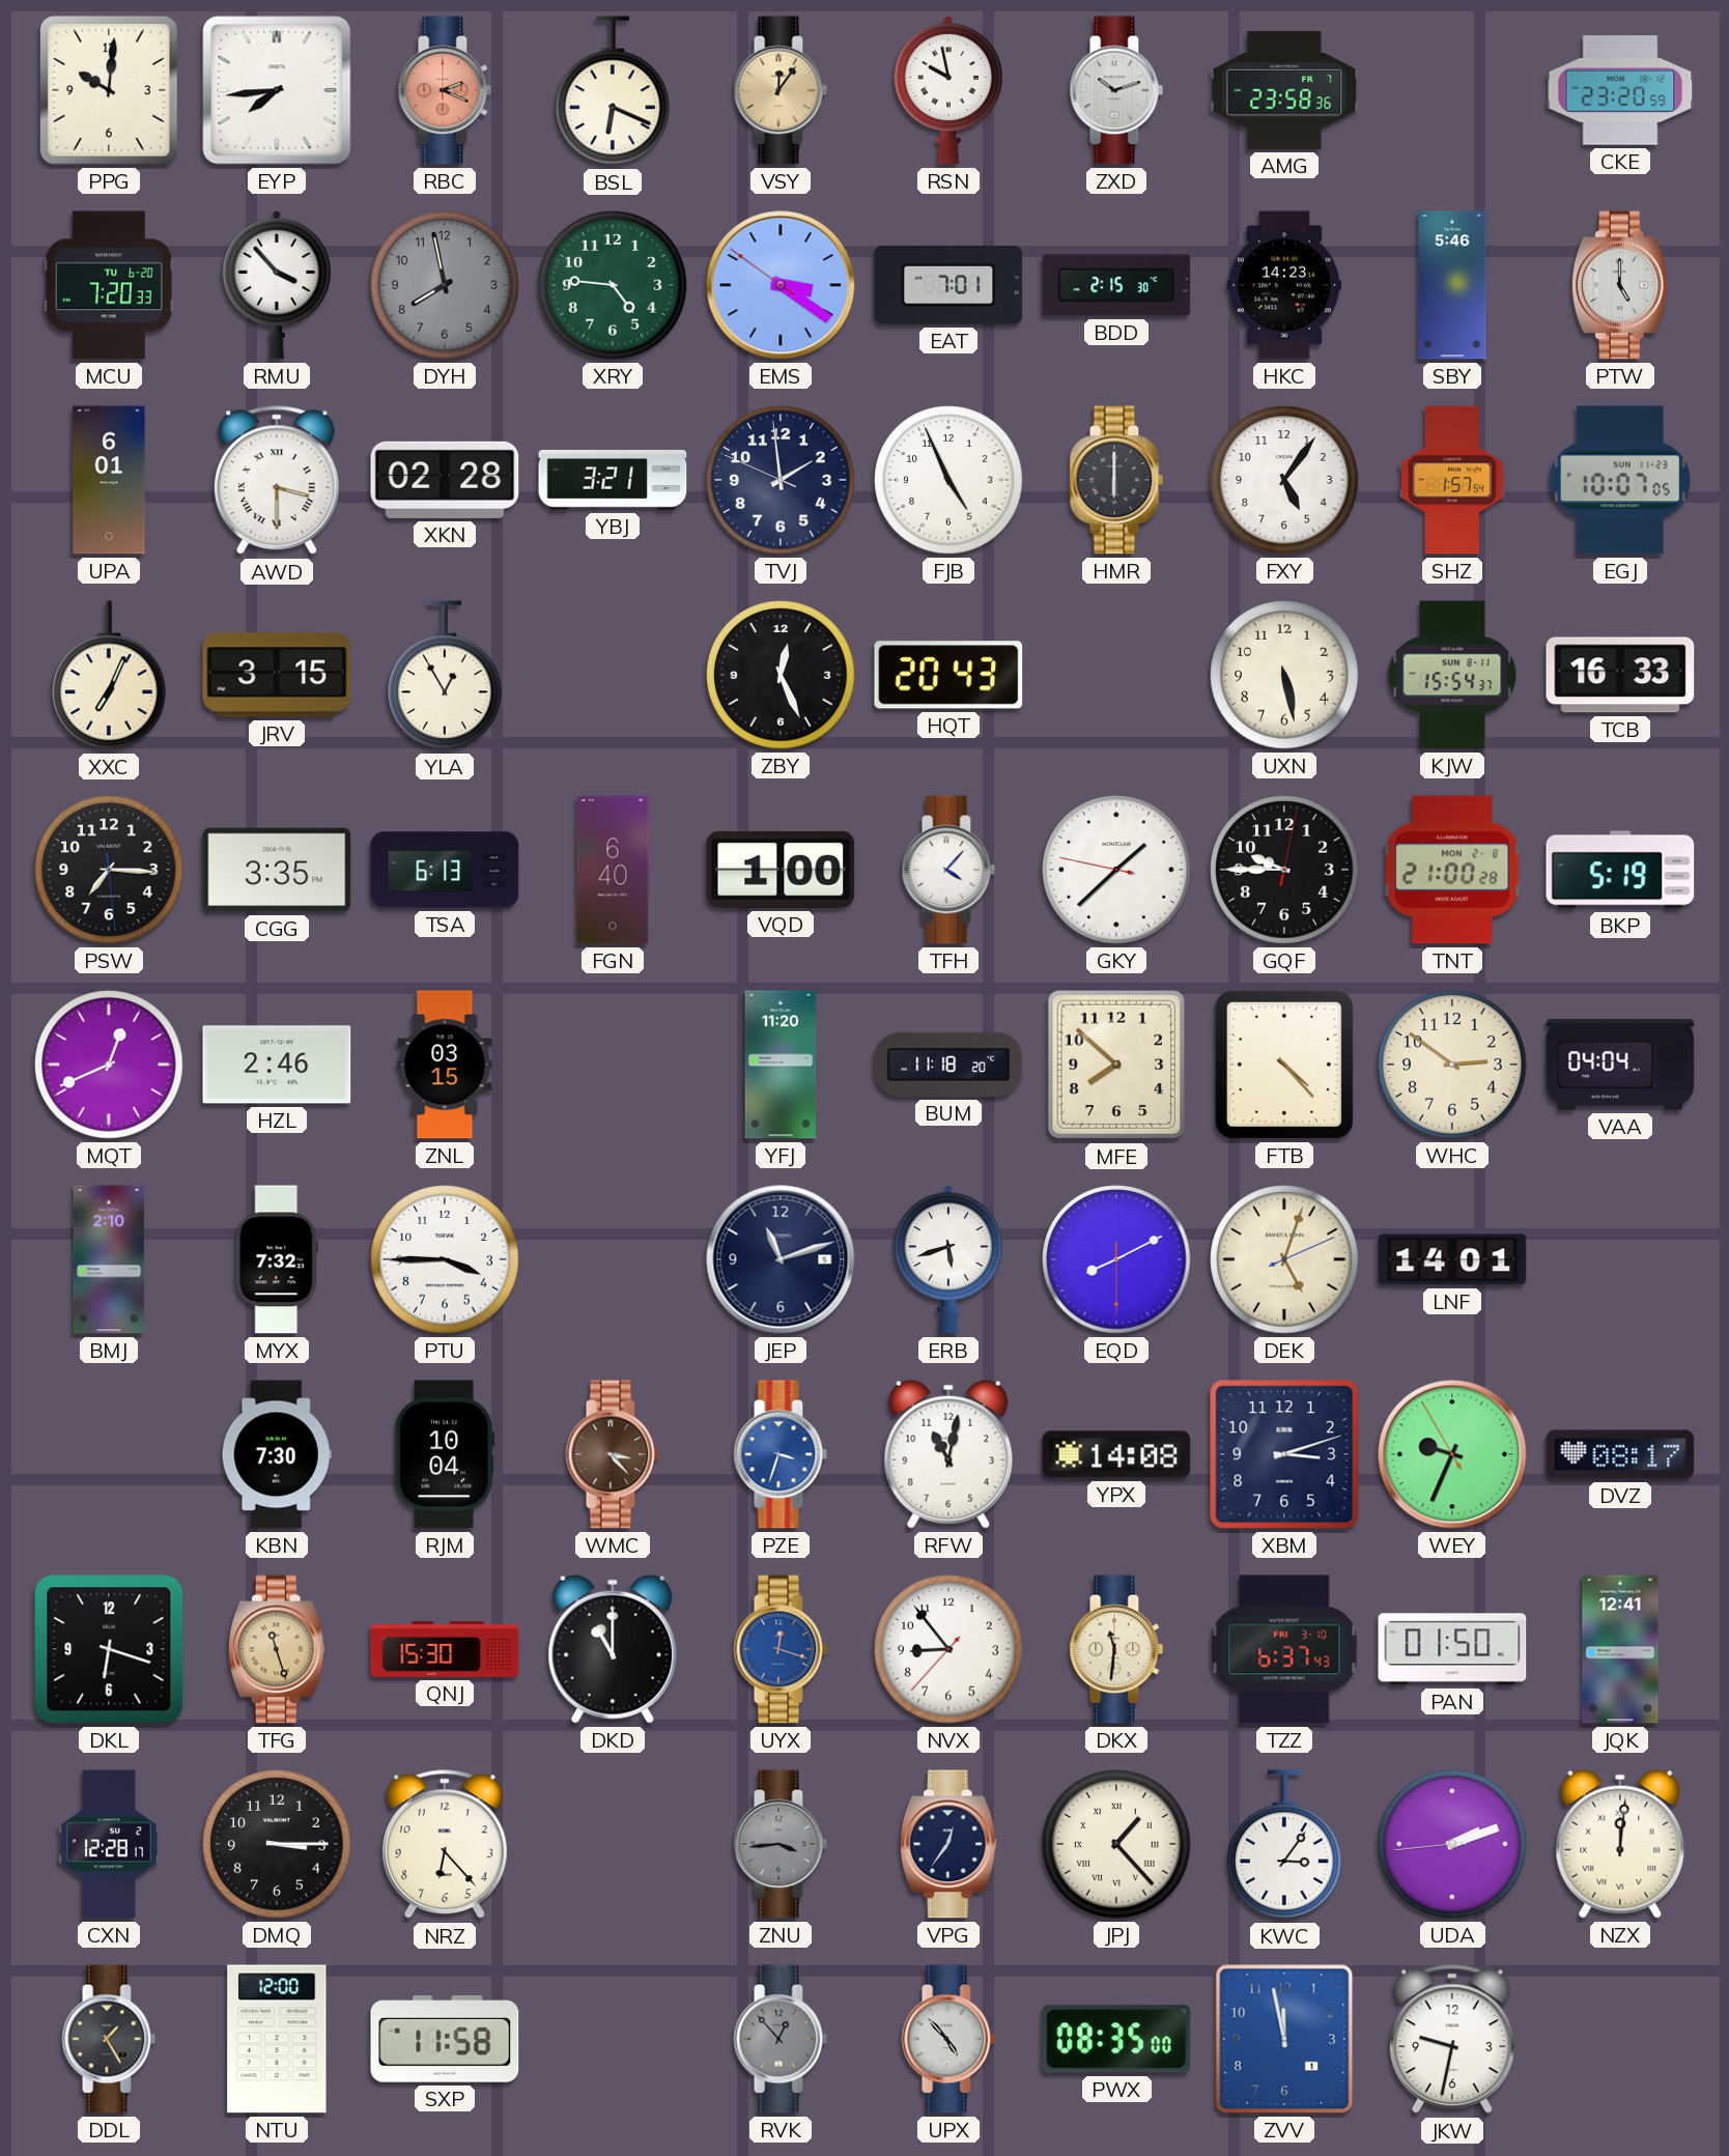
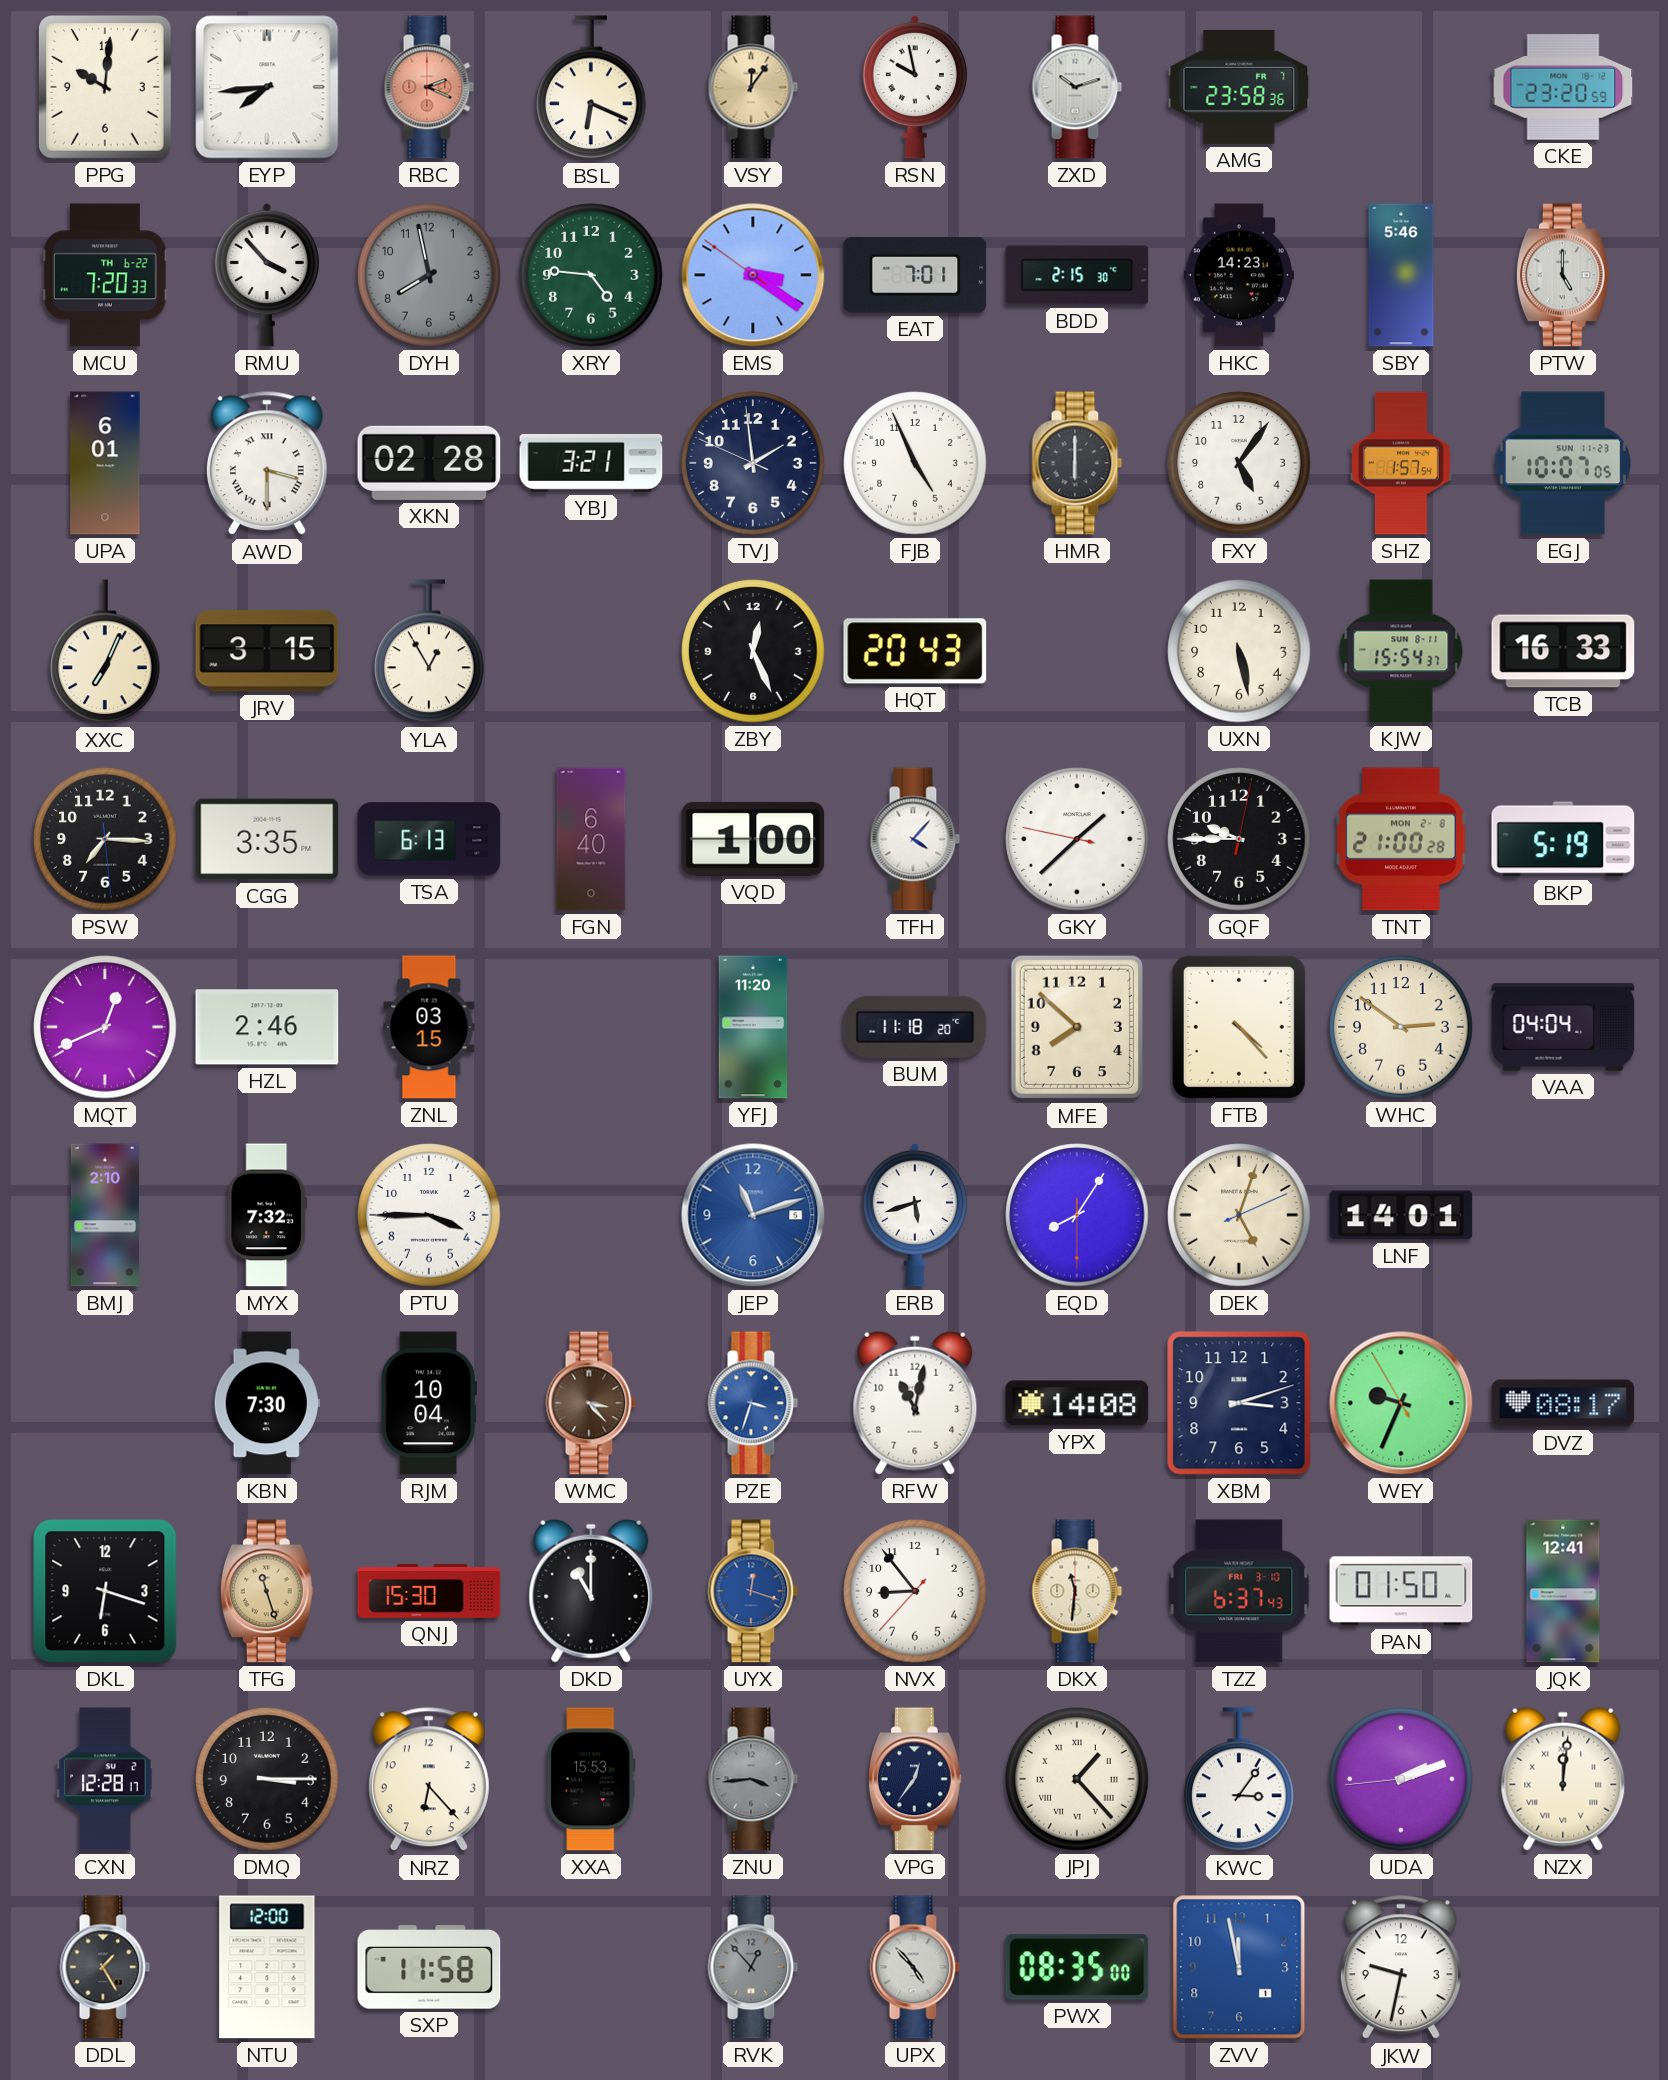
MCU date: TU 6-20 -> TH 6-22 (106, 275)
JEP dial: navy -> blue (753, 1215)
EQD: 8:10 -> 8:05 (1077, 1215)
XXA: none -> 15:53 (591, 1779)
